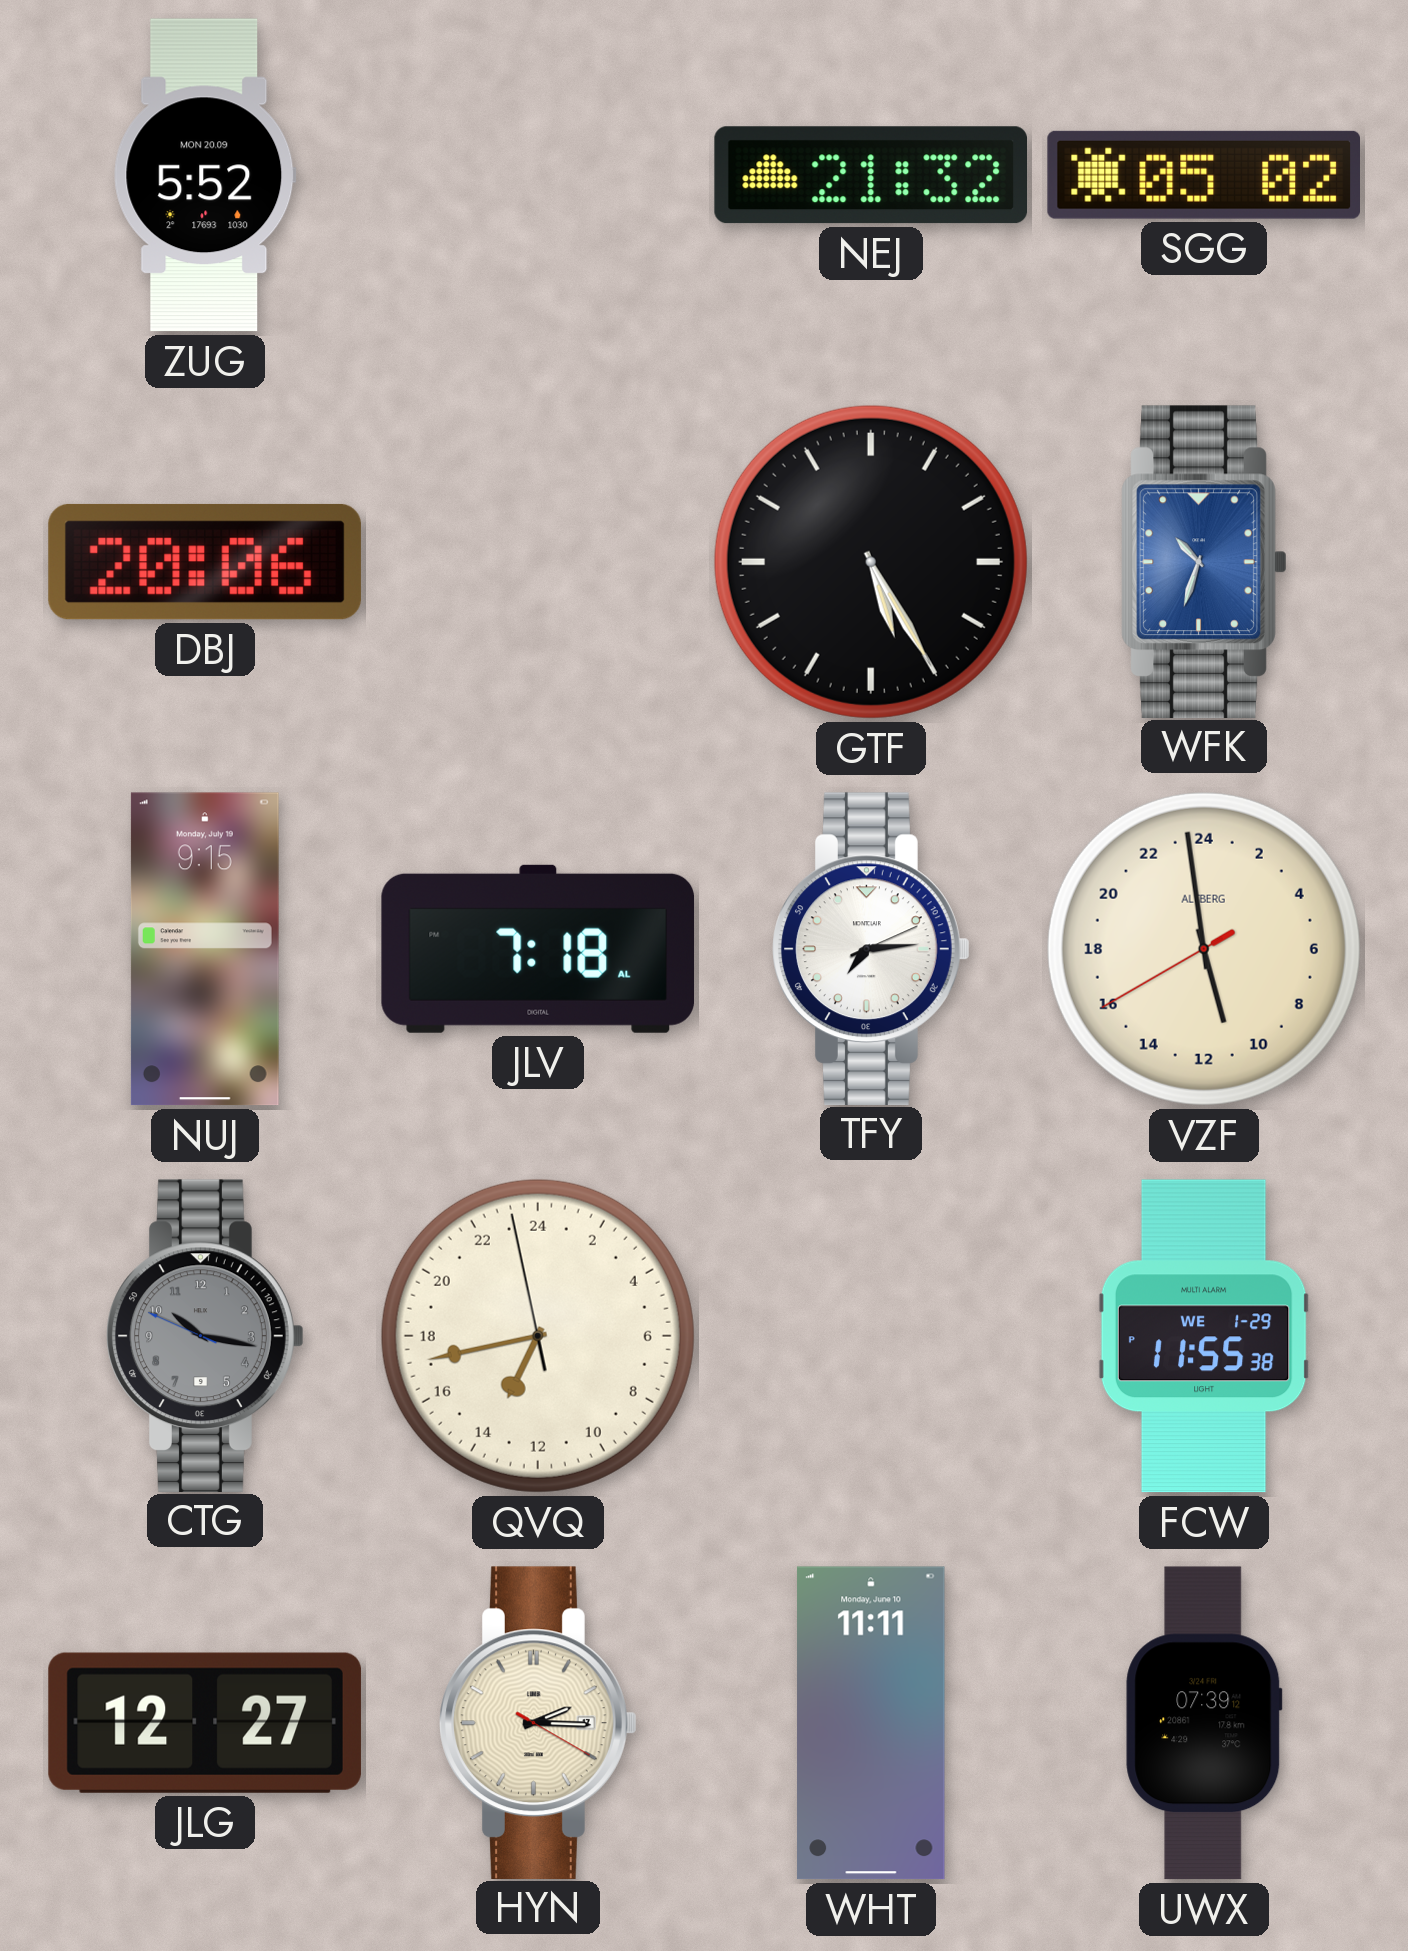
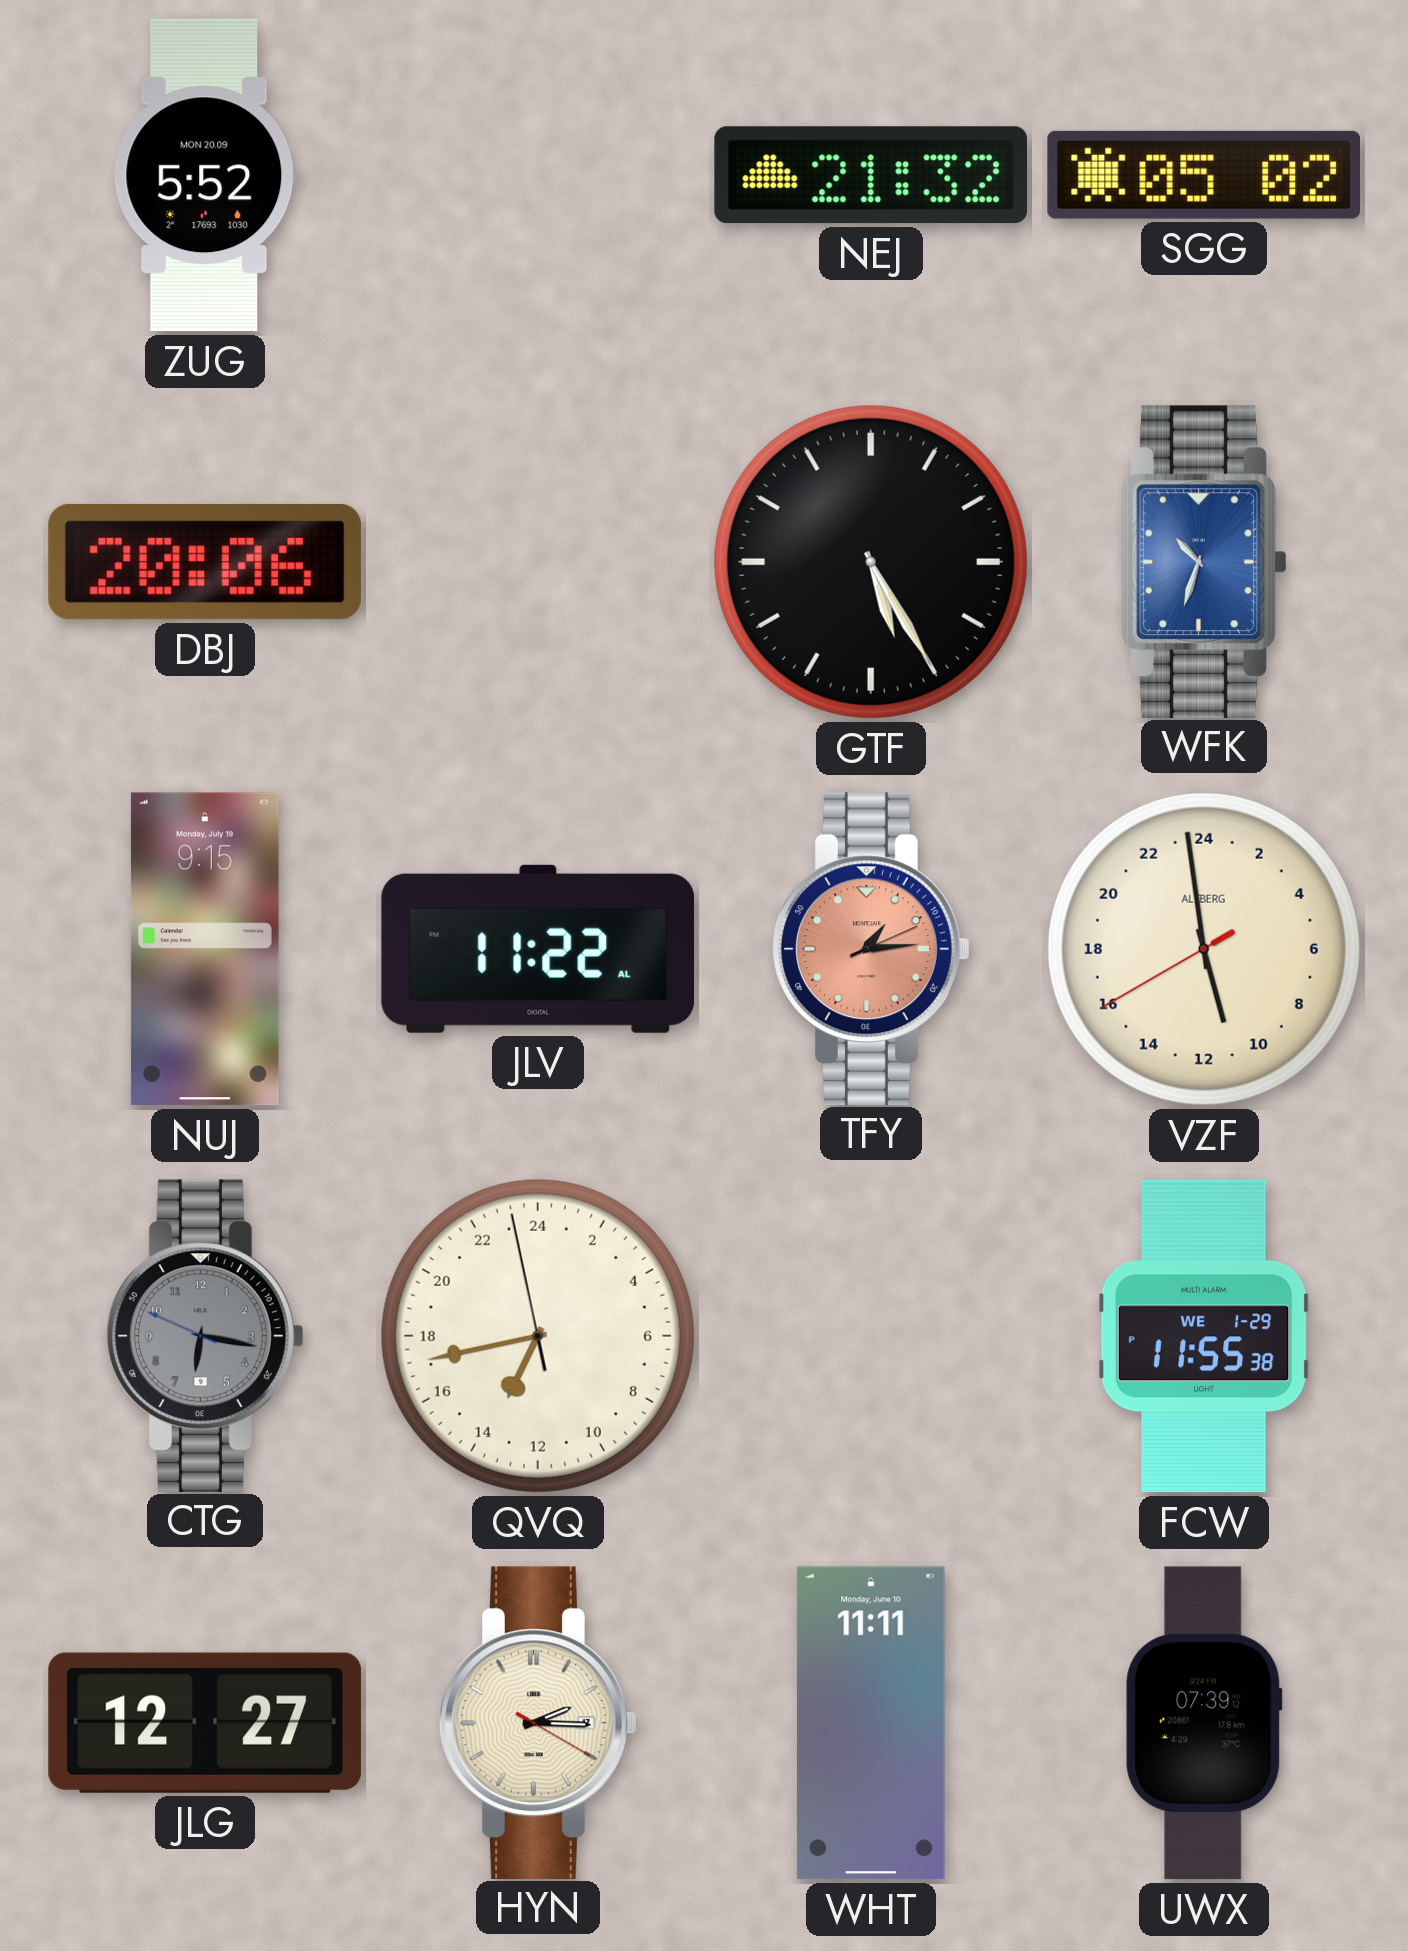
JLV: 7:18 -> 11:22 (538, 949)
TFY: 7:14 -> 1:14 (871, 948)
TFY dial: white -> salmon (871, 948)
CTG: 10:16 -> 6:16 (205, 1335)
